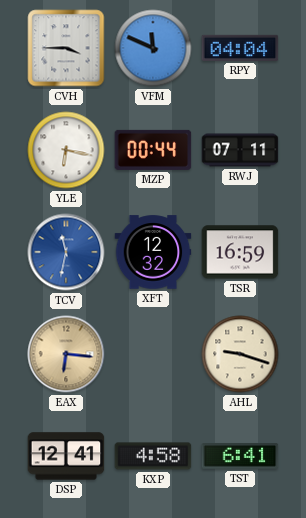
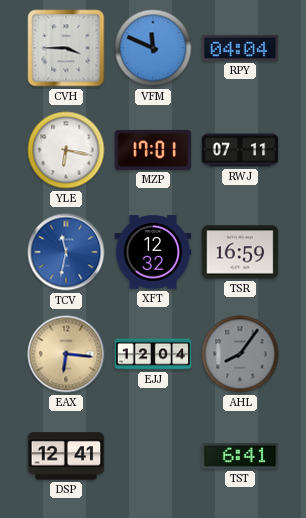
MZP: 00:44 -> 17:01 (153, 150)
EJJ: none -> 12:04 (153, 354)
AHL: 9:18 -> 8:06 (240, 354)
AHL dial: cream -> grey (240, 354)
KXP: 4:58 -> none (153, 456)
